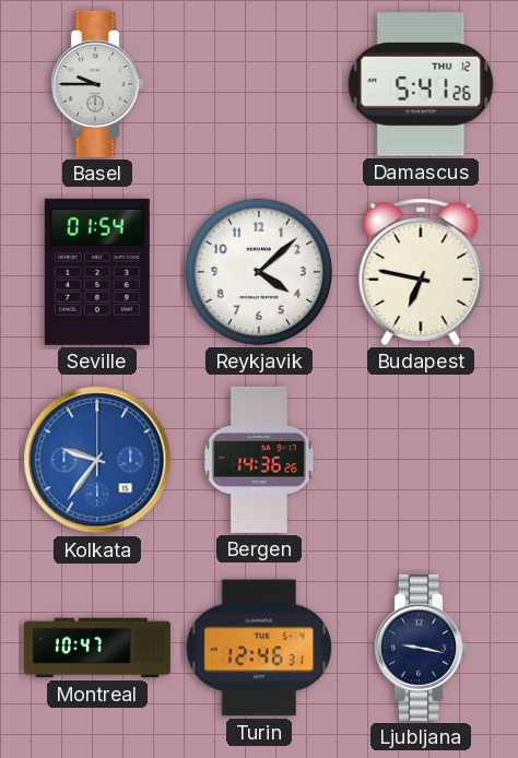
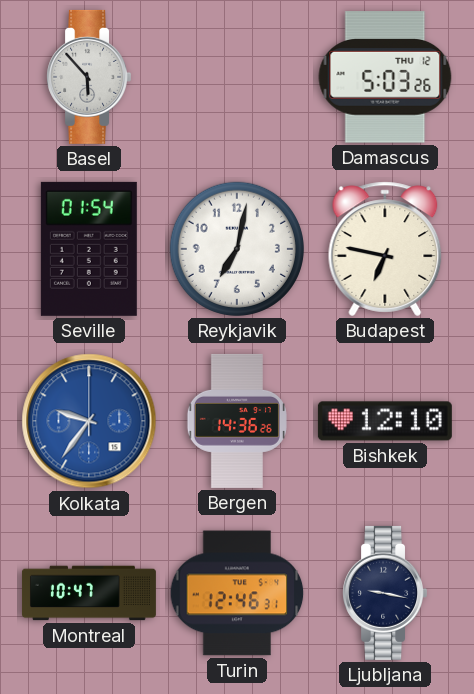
Basel: 9:45 -> 5:53 (88, 77)
Damascus: 5:41 -> 5:03 (385, 77)
Reykjavik: 4:08 -> 7:02 (237, 249)
Bishkek: none -> 12:10 (385, 421)
